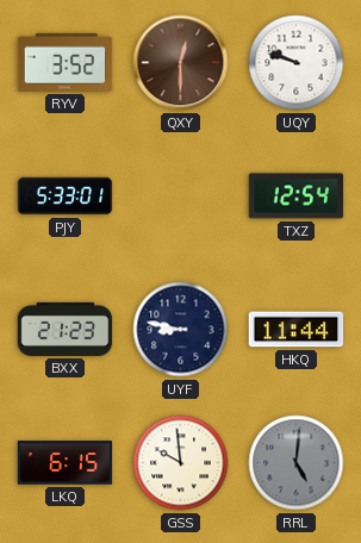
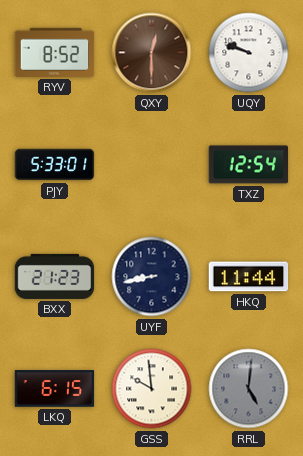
RYV: 3:52 -> 8:52 (55, 52)
UYF: 8:47 -> 8:43 (152, 277)
